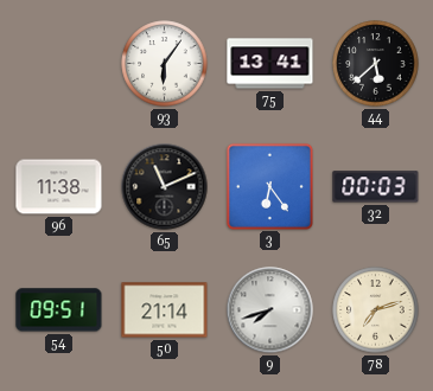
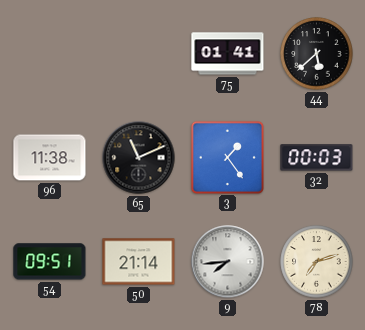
93: 6:06 -> none (165, 64)
75: 13:41 -> 01:41 (228, 54)
3: 6:24 -> 1:24 (227, 157)
9: 7:42 -> 7:44 (228, 262)
